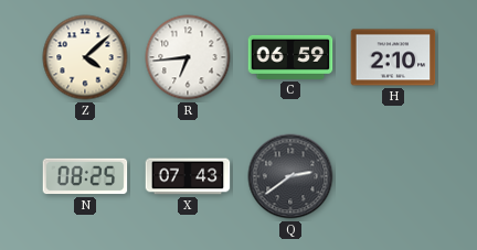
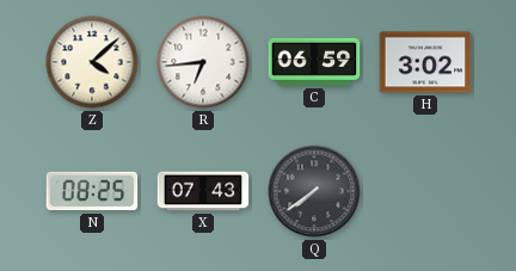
H: 2:10 -> 3:02 (425, 62)
Q: 2:39 -> 7:39 (314, 191)
